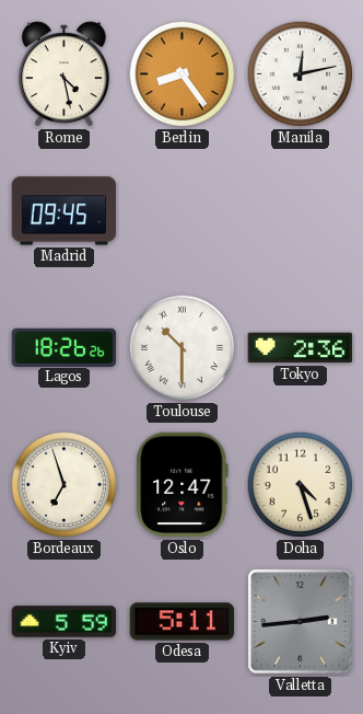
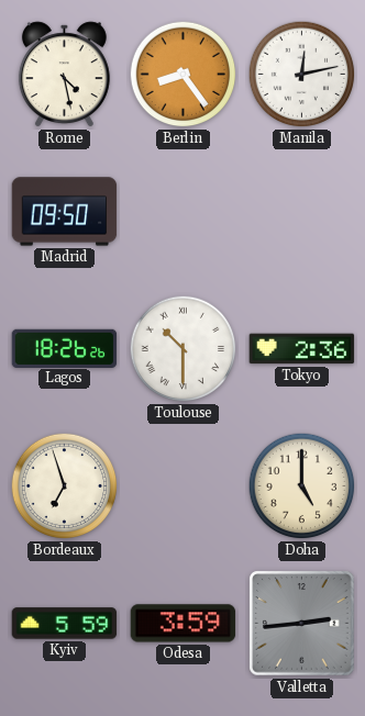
Madrid: 09:45 -> 09:50 (65, 212)
Oslo: 12:47 -> none (183, 485)
Doha: 4:27 -> 5:00 (302, 486)
Odesa: 5:11 -> 3:59 (184, 624)
